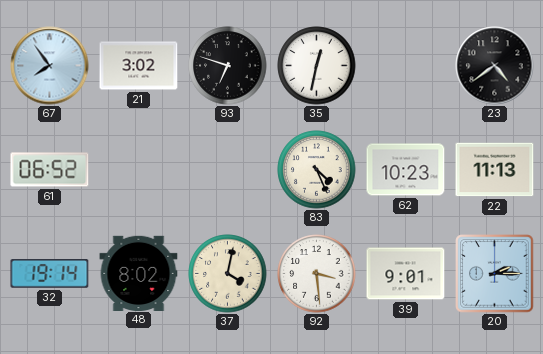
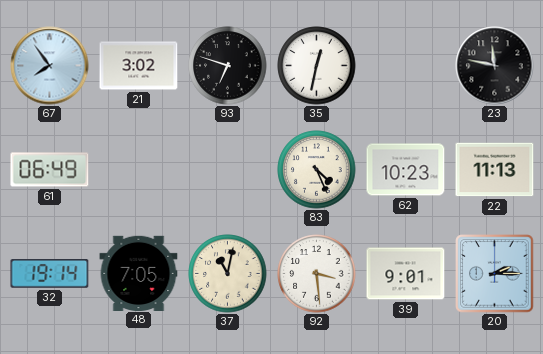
23: 4:39 -> 11:47 (495, 66)
61: 06:52 -> 06:49 (50, 170)
48: 8:02 -> 7:05 (139, 273)
37: 4:02 -> 11:02 (228, 274)
